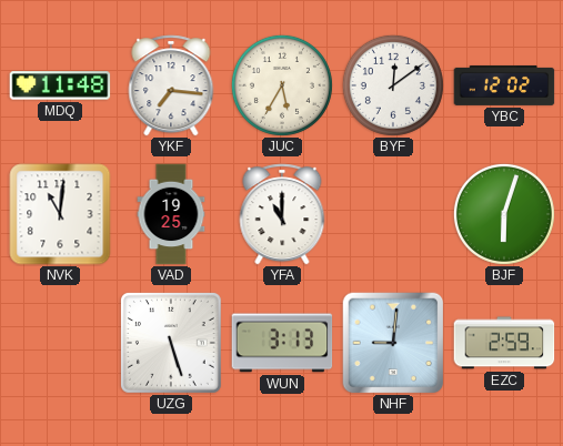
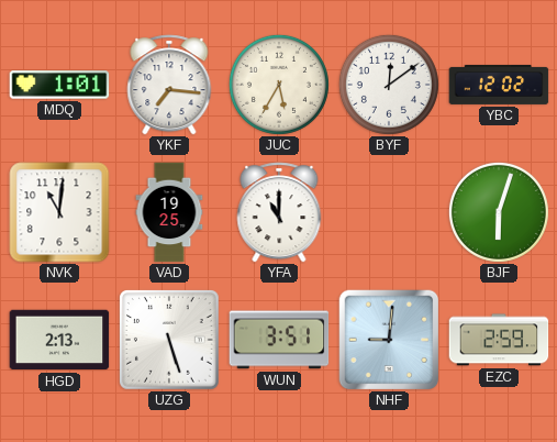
MDQ: 11:48 -> 1:01 (59, 85)
HGD: none -> 2:13 (59, 340)
WUN: 3:13 -> 3:51 (279, 340)
